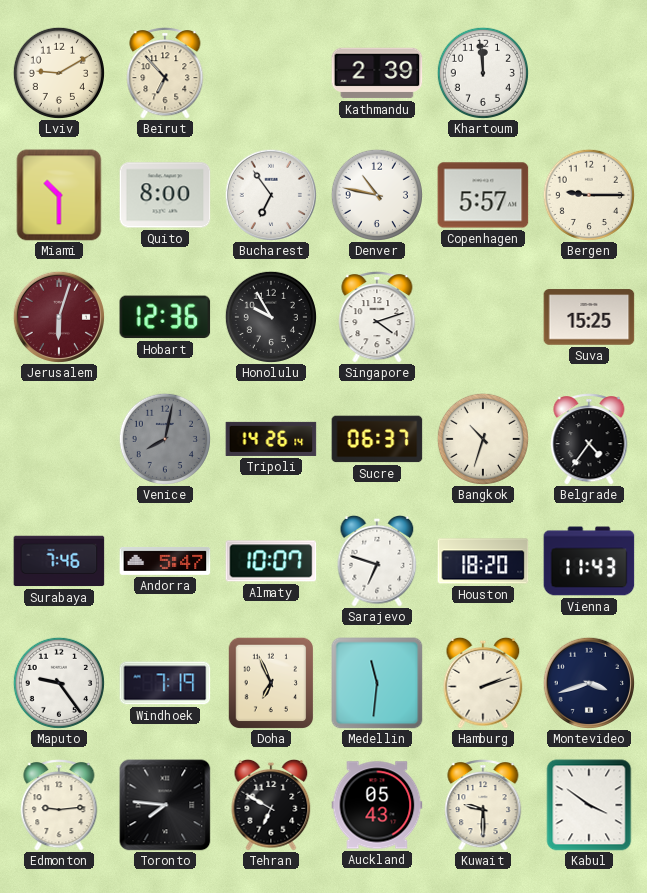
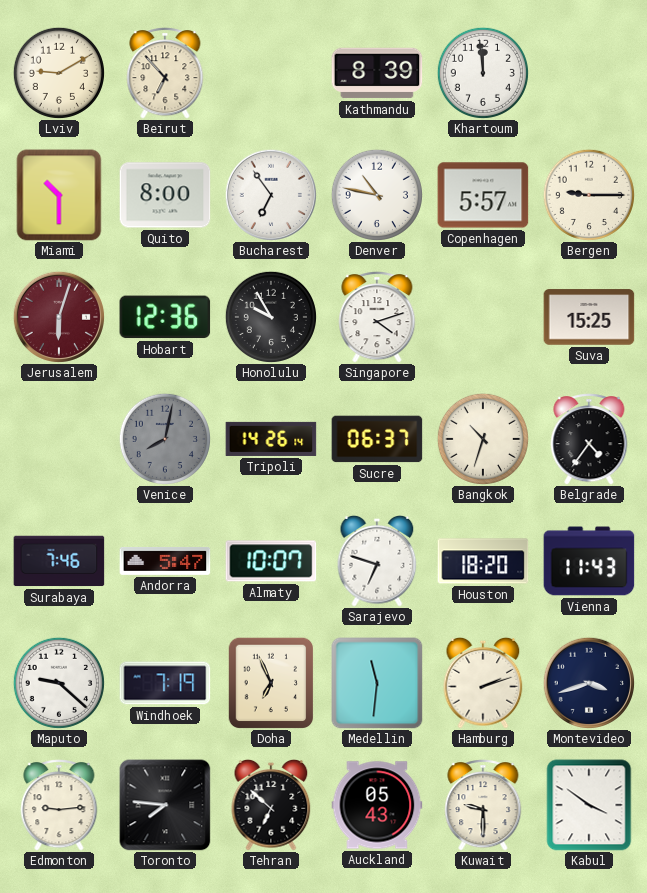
Kathmandu: 2:39 -> 8:39 (377, 73)
Maputo: 9:24 -> 9:22 (59, 683)
Tehran: 6:50 -> 6:52 (271, 805)
